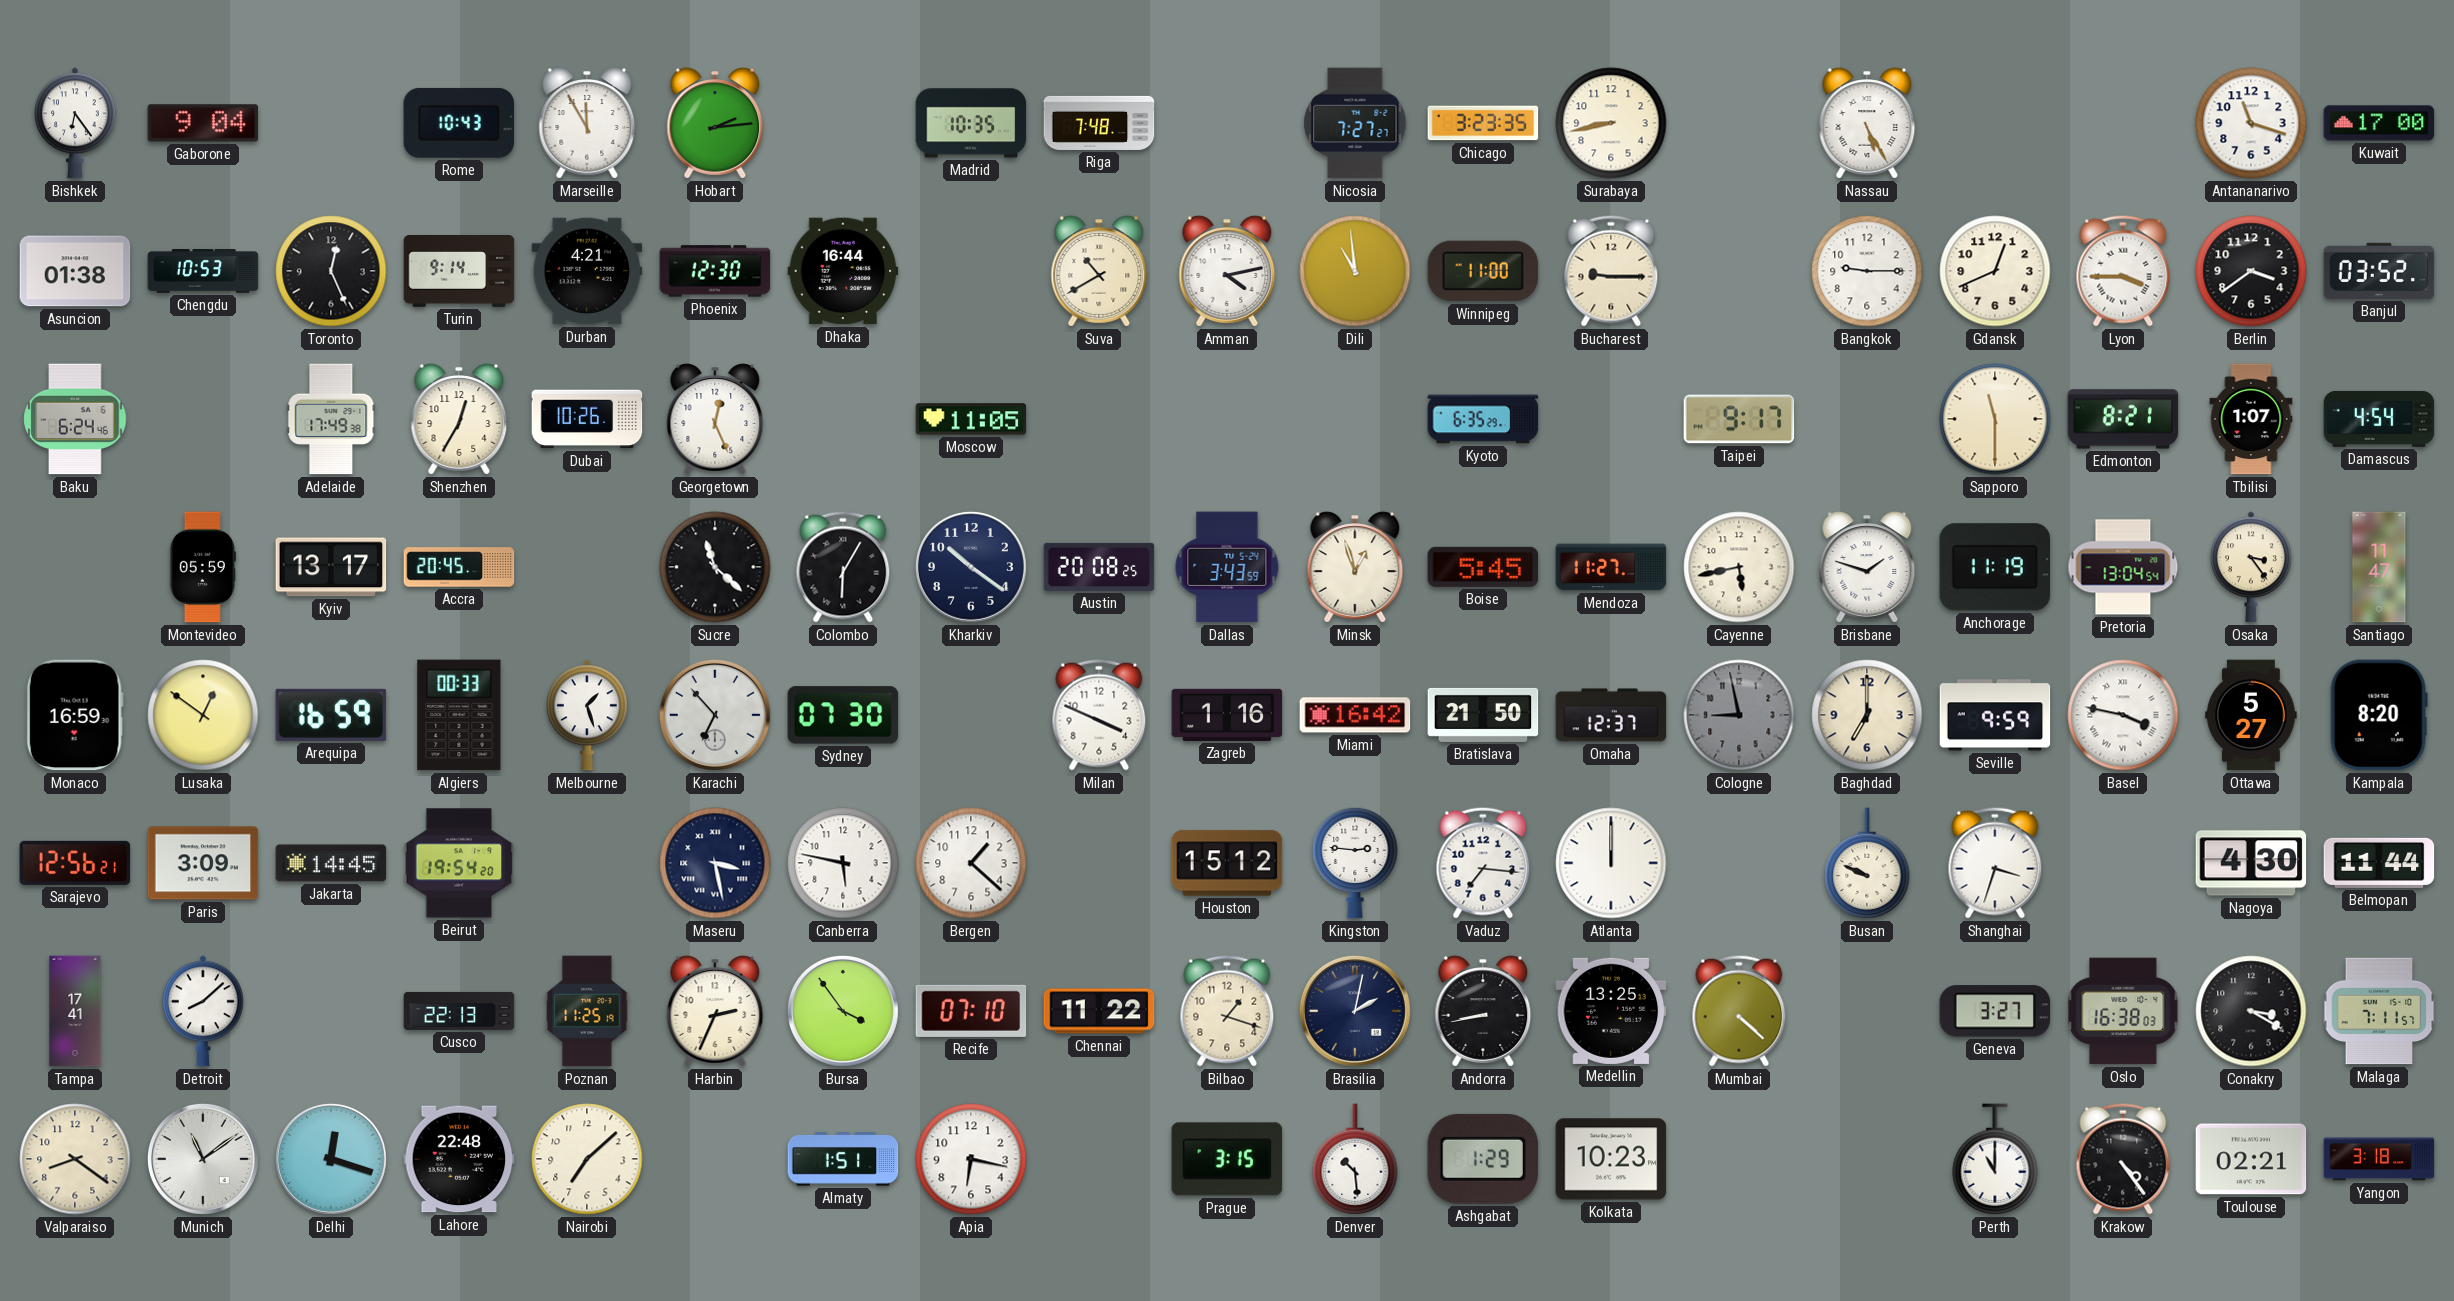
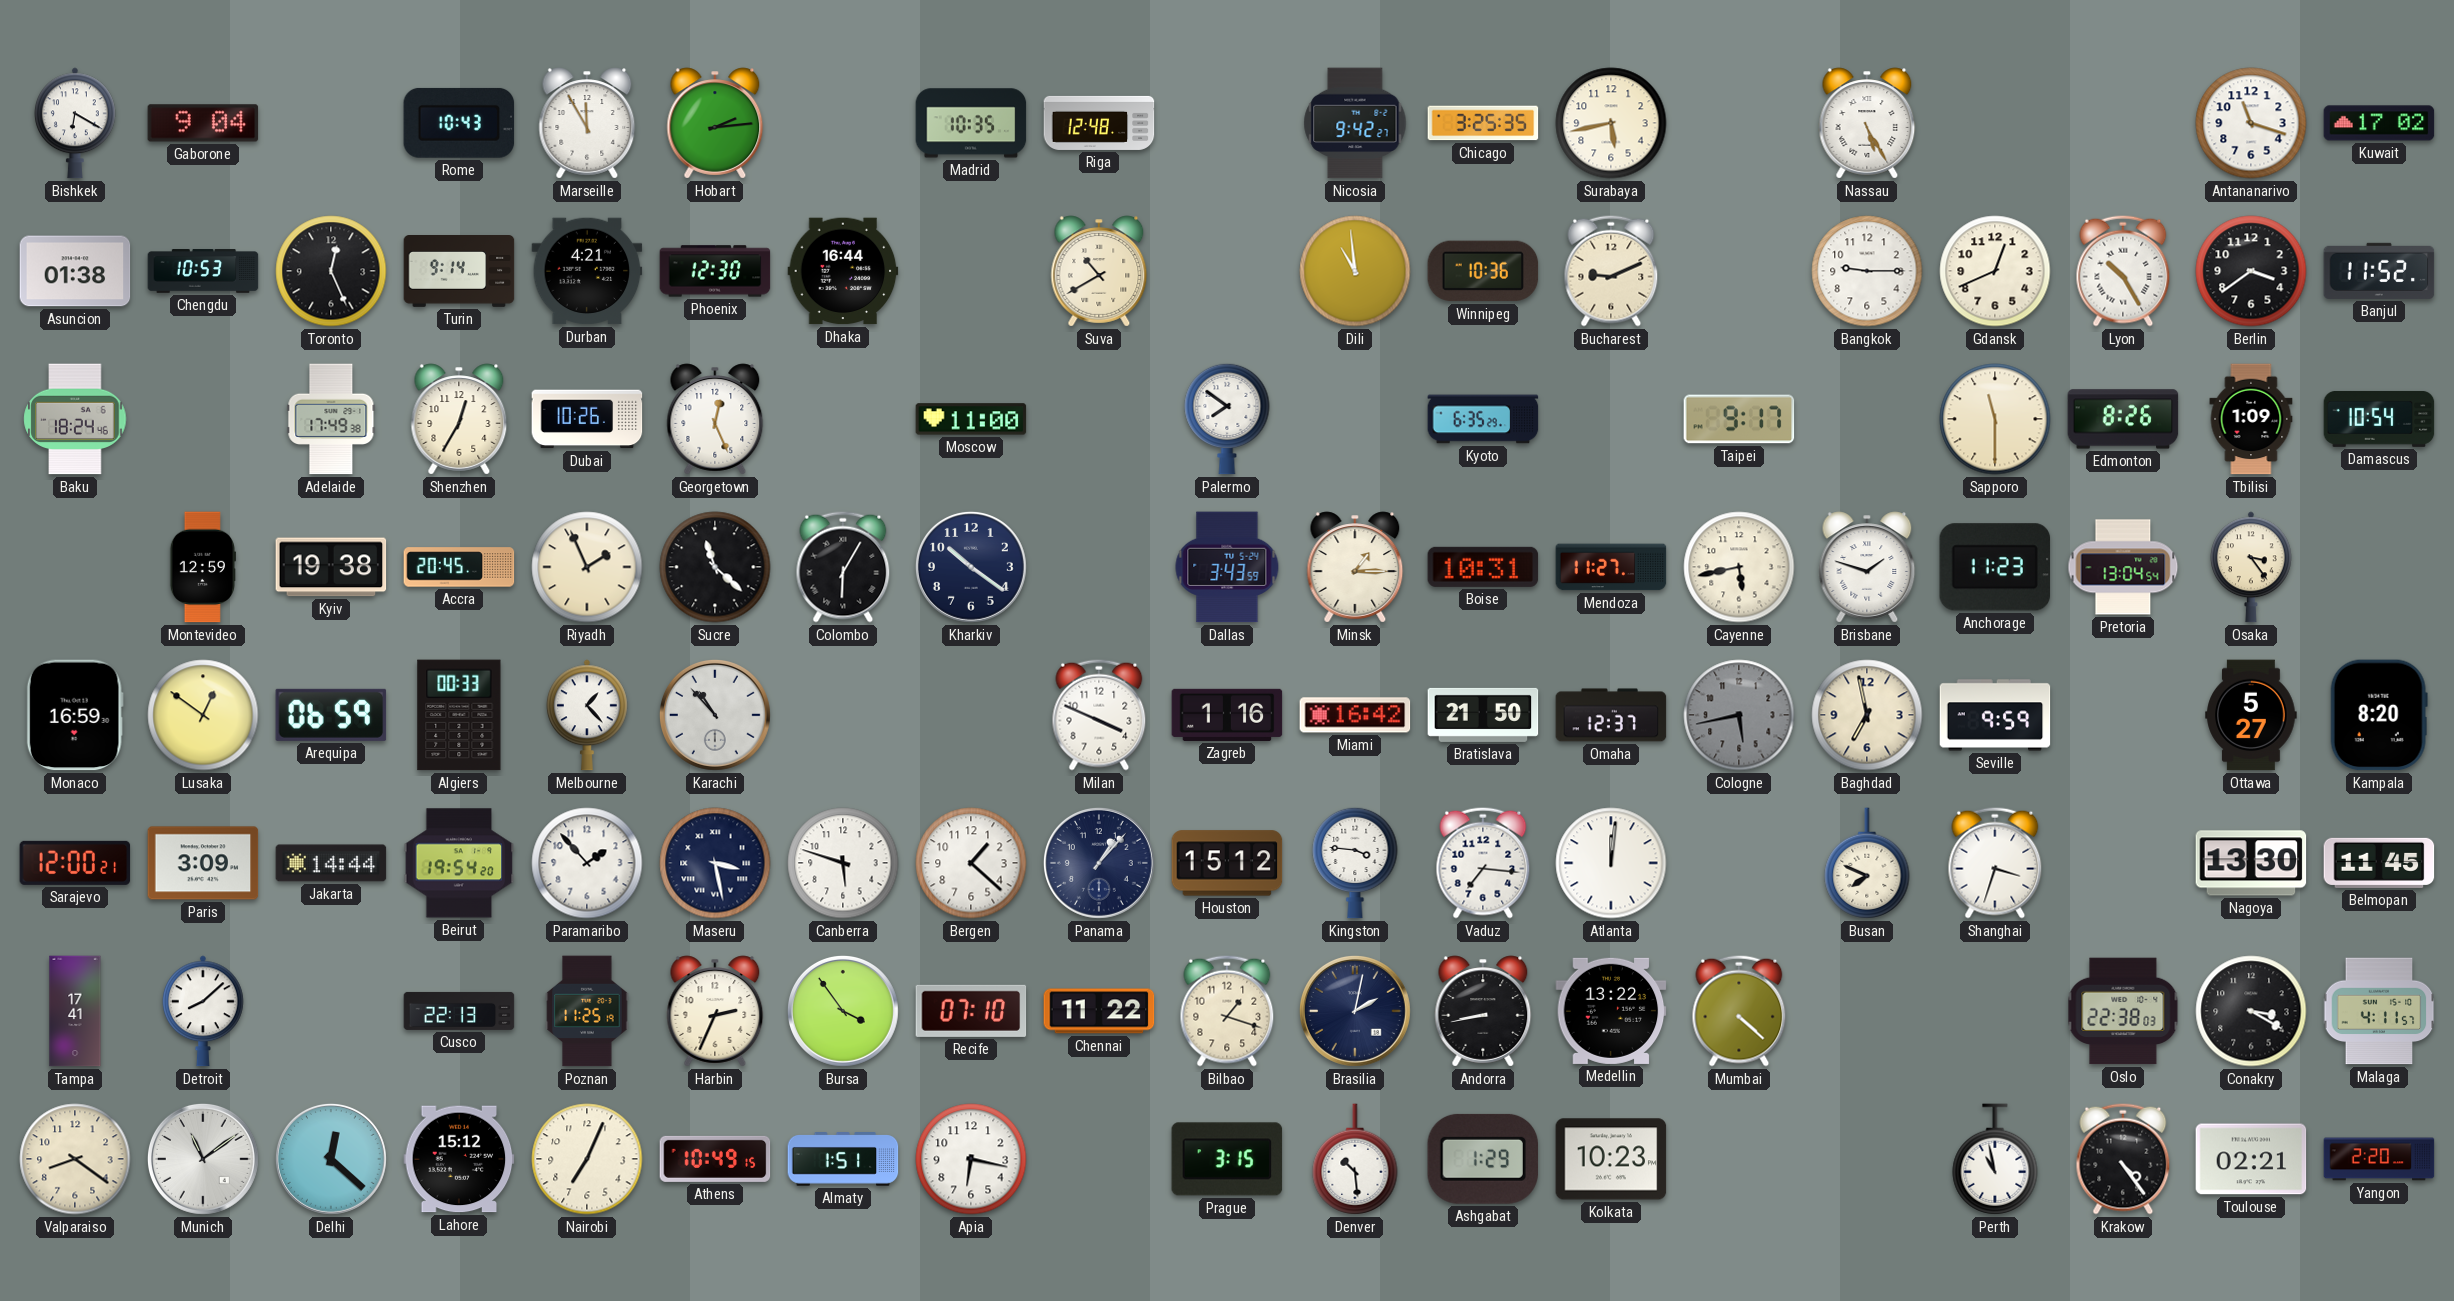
Bishkek: 6:24 -> 6:20 (75, 123)
Riga: 7:48 -> 12:48 (1099, 123)
Nicosia: 7:27 -> 9:42 (1355, 123)
Chicago: 3:23 -> 3:25 (1483, 123)
Surabaya: 8:43 -> 5:43 (1611, 123)
Kuwait: 17:00 -> 17:02 (2379, 123)
Amman: 4:13 -> none (1227, 271)
Winnipeg: 11:00 -> 10:36 (1483, 271)
Bucharest: 9:15 -> 9:11 (1611, 271)
Lyon: 3:45 -> 10:25 (2123, 271)
Banjul: 03:52 -> 11:52 (2379, 271)
Baku: 6:24 -> 18:24 (75, 419)
Moscow: 11:05 -> 11:00 (971, 419)
Palermo: none -> 7:51 (1227, 419)
Edmonton: 8:21 -> 8:26 (2123, 419)
Tbilisi: 1:07 -> 1:09 (2251, 419)
Damascus: 4:54 -> 10:54 (2379, 419)
Montevideo: 05:59 -> 12:59 (203, 567)
Kyiv: 13:17 -> 19:38 (331, 567)
Riyadh: none -> 1:56 (587, 567)
Austin: 20:08 -> none (1099, 567)
Minsk: 12:57 -> 1:15 (1355, 567)
Boise: 5:45 -> 10:31 (1483, 567)
Anchorage: 11:19 -> 11:23 (1995, 567)
Santiago: 11:47 -> none (2379, 567)
Arequipa: 16:59 -> 06:59 (331, 715)
Melbourne: 1:27 -> 1:23 (587, 715)
Karachi: 6:53 -> 10:53 (715, 715)
Sydney: 07:30 -> none (843, 715)
Cologne: 8:58 -> 5:43 (1739, 715)
Baghdad: 7:00 -> 6:58 (1867, 715)
Basel: 3:47 -> none (2123, 715)
Sarajevo: 12:56 -> 12:00 (75, 863)
Jakarta: 14:45 -> 14:44 (331, 863)
Paramaribo: none -> 1:53 (587, 863)
Canberra: 5:47 -> 5:48 (843, 863)
Panama: none -> 1:07 (1099, 863)
Kingston: 2:46 -> 3:46 (1355, 863)
Atlanta: 12:00 -> 12:01 (1611, 863)
Busan: 9:49 -> 7:49 (1867, 863)
Nagoya: 4:30 -> 13:30 (2251, 863)
Belmopan: 11:44 -> 11:45 (2379, 863)
Medellin: 13:25 -> 13:22 (1611, 1011)
Geneva: 3:27 -> none (1995, 1011)
Oslo: 16:38 -> 22:38 (2123, 1011)
Malaga: 7:11 -> 4:11 (2379, 1011)
Delhi: 12:18 -> 12:22 (331, 1159)
Lahore: 22:48 -> 15:12 (459, 1159)
Nairobi: 7:08 -> 7:04 (587, 1159)
Athens: none -> 10:49 (715, 1159)
Perth: 11:00 -> 10:58 (1995, 1159)
Yangon: 3:18 -> 2:20 (2379, 1159)
